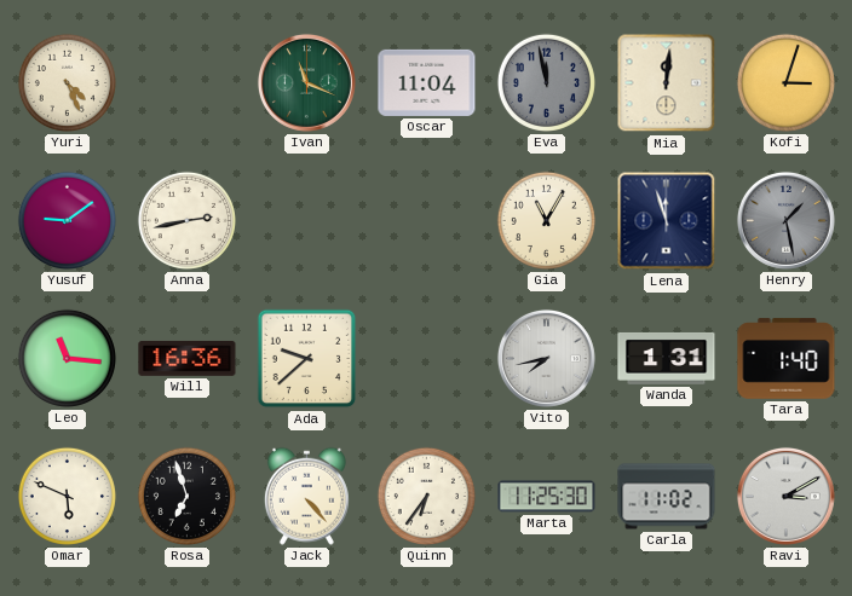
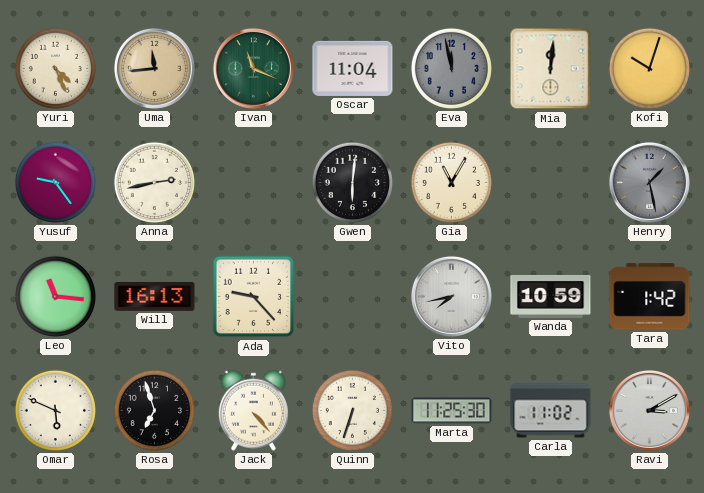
Uma: none -> 11:44 (154, 68)
Kofi: 3:03 -> 10:03 (649, 68)
Yusuf: 9:09 -> 9:24 (55, 182)
Gwen: none -> 6:01 (352, 182)
Lena: 11:57 -> none (667, 221)
Will: 16:36 -> 16:13 (155, 296)
Ada: 9:38 -> 9:23 (254, 297)
Wanda: 1:31 -> 10:59 (551, 296)
Tara: 1:40 -> 1:42 (650, 297)
Quinn: 6:36 -> 6:33 (352, 410)
